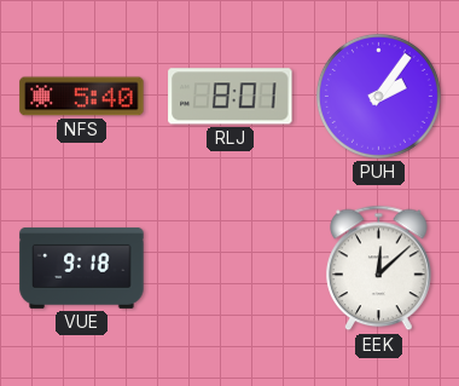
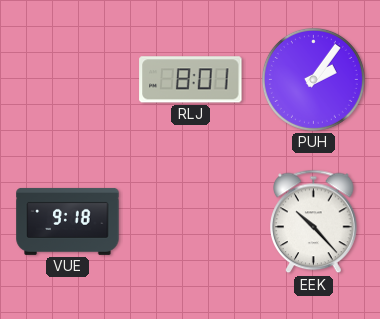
NFS: 5:40 -> none (82, 97)
EEK: 12:08 -> 10:23 (314, 222)
